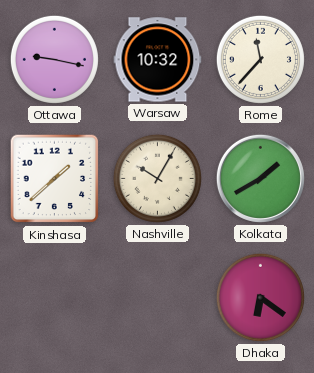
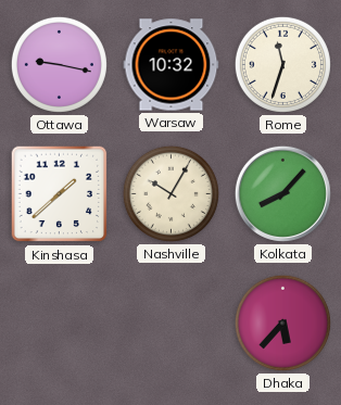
Rome: 11:37 -> 11:33 (282, 64)
Kolkata: 1:40 -> 8:07 (282, 193)
Dhaka: 6:21 -> 5:37 (282, 322)
